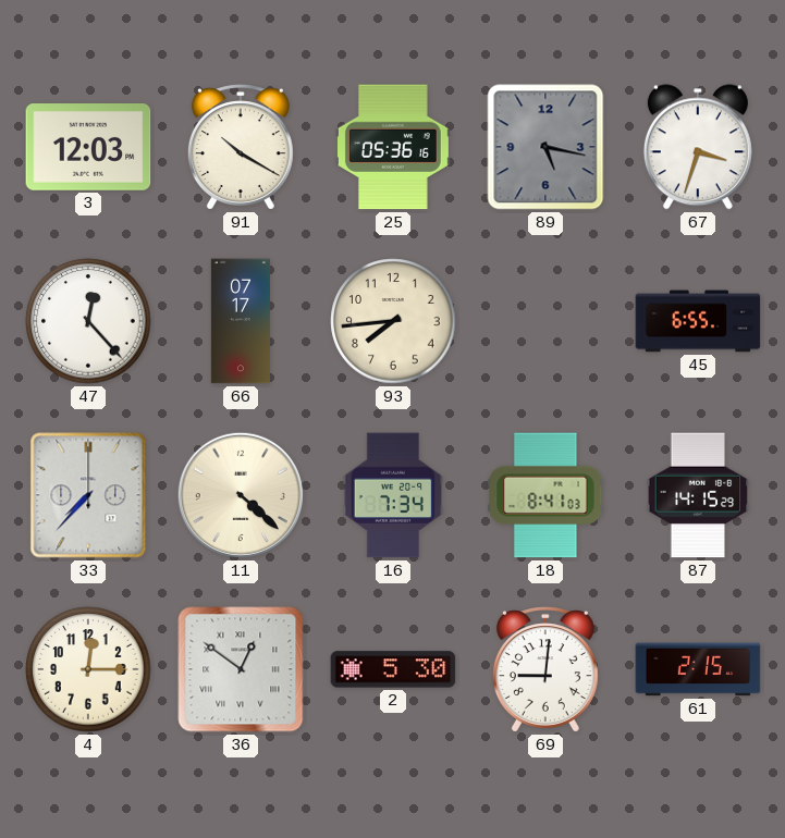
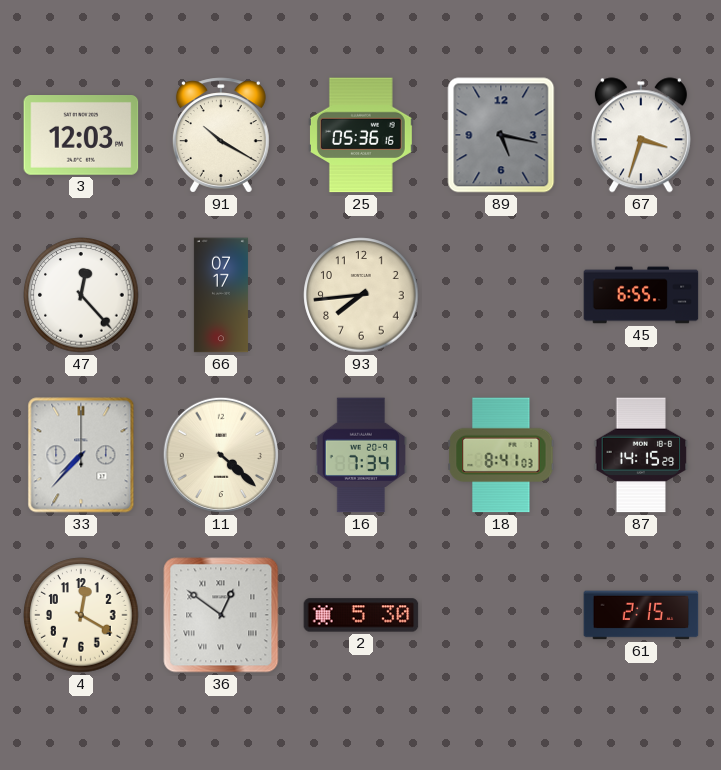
4: 12:15 -> 12:20 (81, 615)
69: 9:01 -> none (545, 669)
